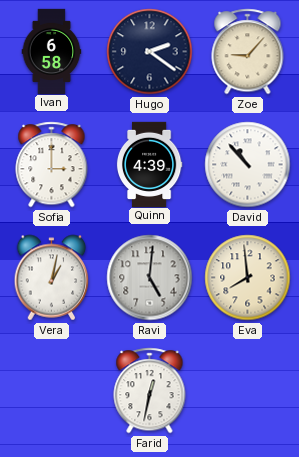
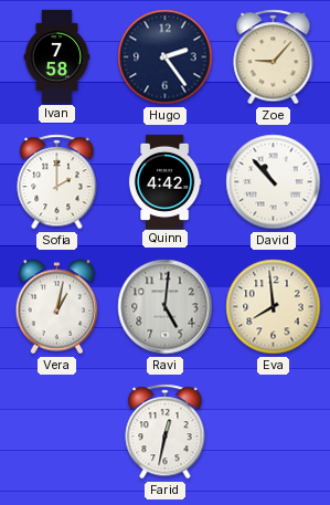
Ivan: 6:58 -> 7:58 (57, 56)
Hugo: 2:21 -> 2:24 (166, 57)
Sofia: 3:00 -> 2:00 (57, 182)
Quinn: 4:39 -> 4:42 (164, 181)
